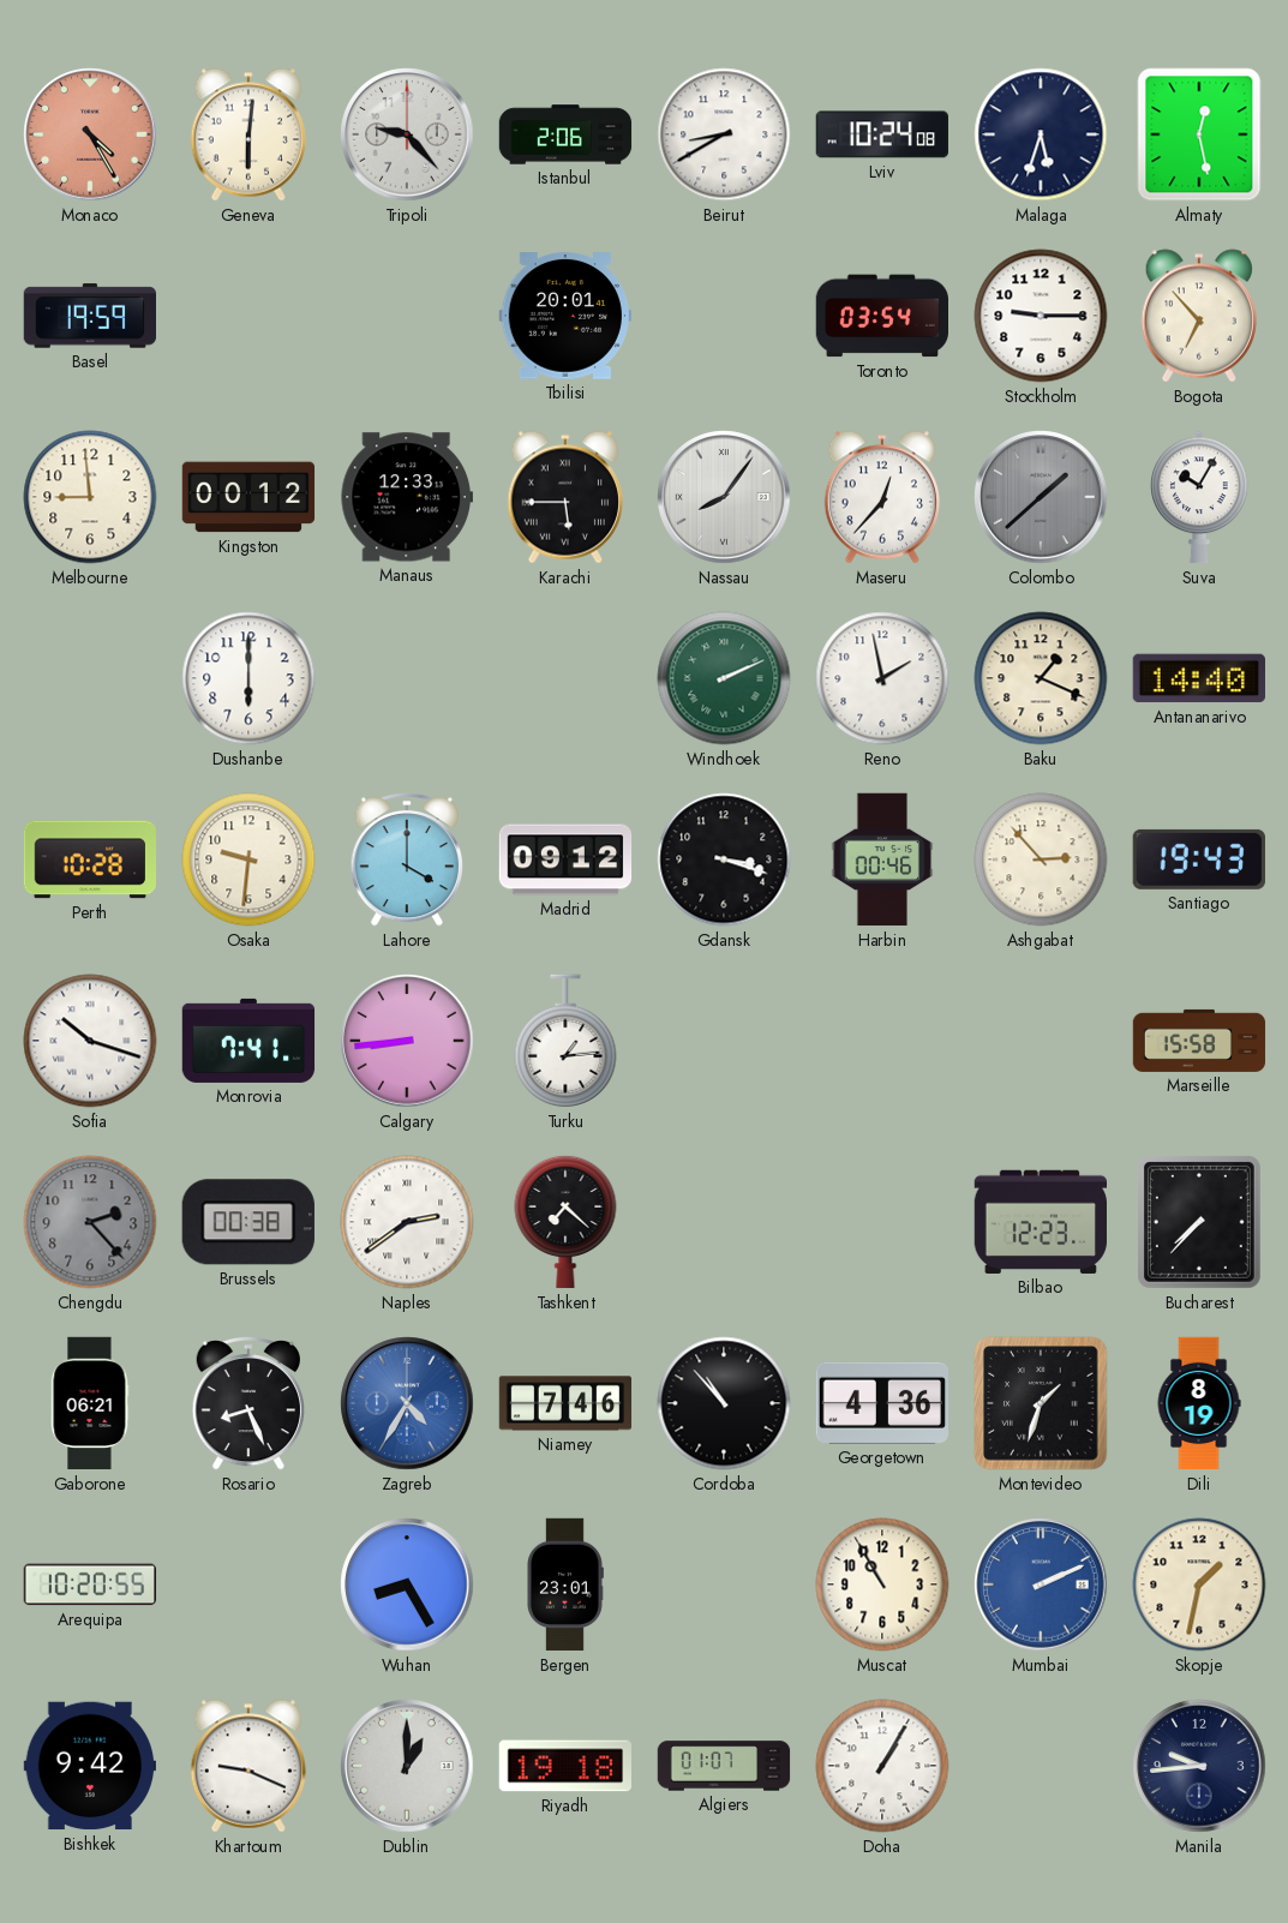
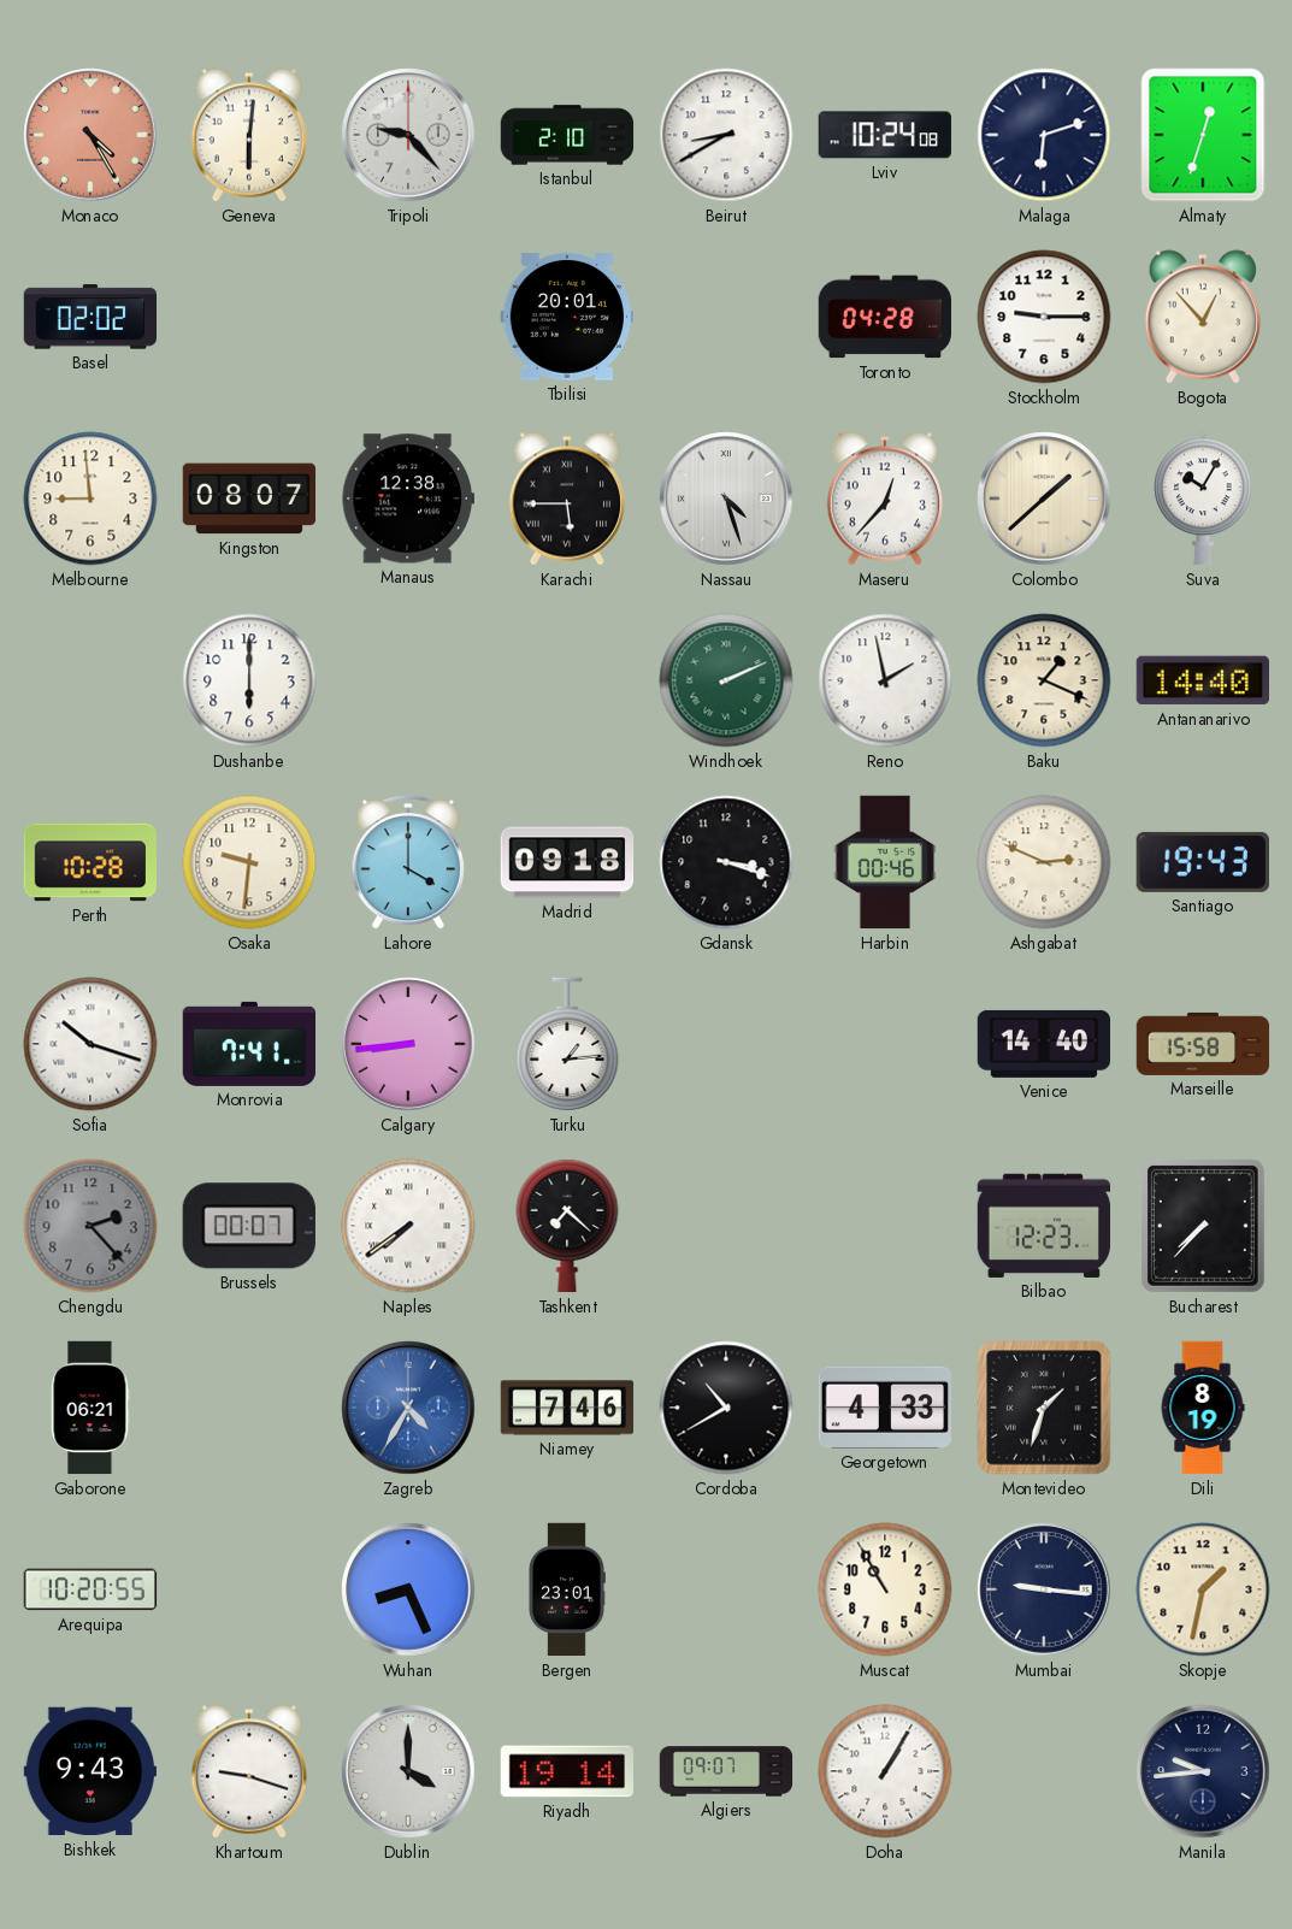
Istanbul: 2:06 -> 2:10 (567, 135)
Malaga: 5:33 -> 6:12 (1044, 135)
Almaty: 12:28 -> 12:33 (1203, 135)
Basel: 19:59 -> 02:02 (89, 317)
Toronto: 03:54 -> 04:28 (884, 317)
Bogota: 6:53 -> 12:53 (1202, 317)
Kingston: 00:12 -> 08:07 (249, 499)
Manaus: 12:33 -> 12:38 (407, 499)
Nassau: 8:06 -> 4:27 (726, 499)
Colombo dial: grey -> cream (1044, 499)
Madrid: 09:12 -> 09:18 (567, 862)
Ashgabat: 2:53 -> 2:49 (1044, 862)
Venice: none -> 14:40 (1044, 1044)
Brussels: 00:38 -> 00:07 (249, 1226)
Naples: 2:39 -> 7:39 (408, 1226)
Rosario: 8:26 -> none (247, 1403)
Cordoba: 10:53 -> 10:40 (726, 1408)
Georgetown: 4:36 -> 4:33 (884, 1408)
Wuhan: 8:25 -> 8:26 (408, 1589)
Mumbai: 2:11 -> 9:16 (1044, 1589)
Mumbai dial: blue -> navy (1044, 1589)
Bishkek: 9:42 -> 9:43 (89, 1771)
Khartoum: 9:19 -> 9:18 (248, 1771)
Dublin: 1:00 -> 4:00 (408, 1771)
Riyadh: 19:18 -> 19:14 (566, 1771)
Algiers: 01:07 -> 09:07 (726, 1771)
